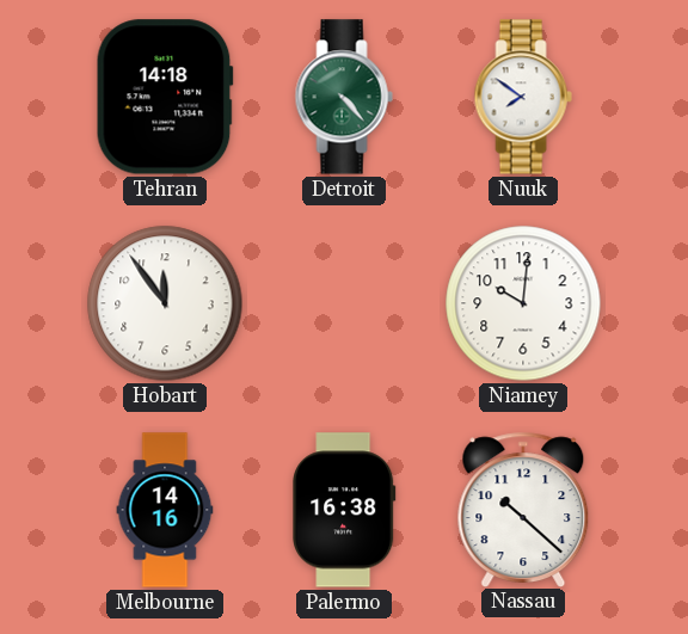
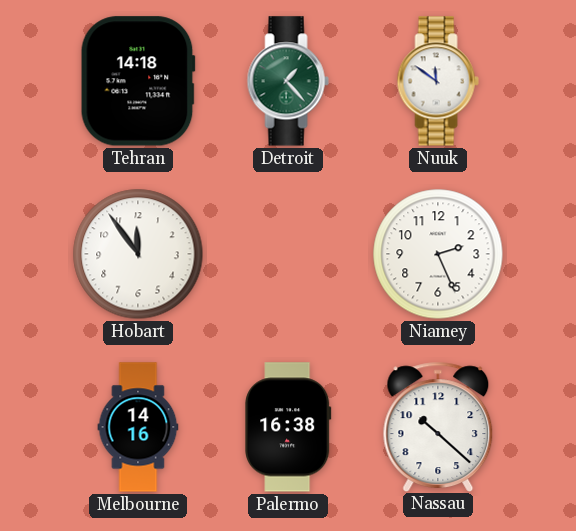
Detroit: 4:23 -> 1:23 (288, 81)
Nuuk: 7:51 -> 11:51 (438, 81)
Niamey: 10:01 -> 2:26 (438, 254)
